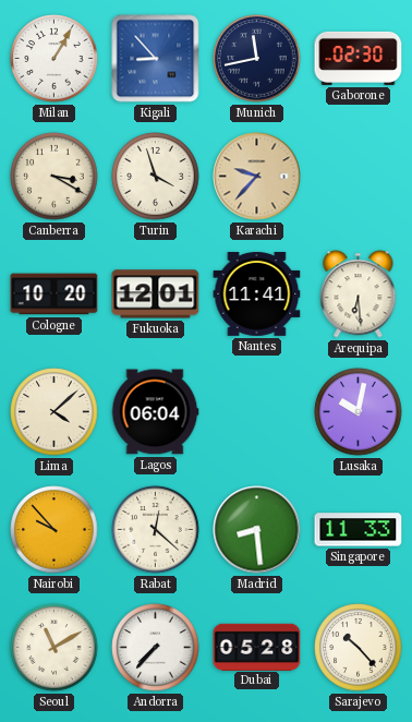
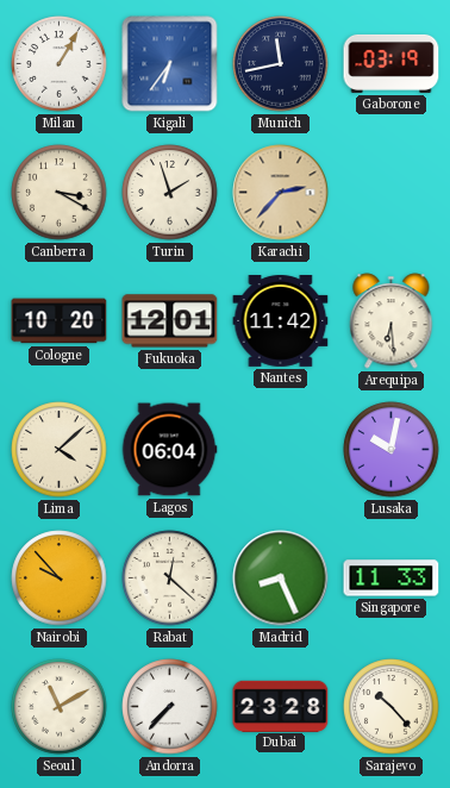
Kigali: 8:53 -> 6:36 (170, 64)
Gaborone: 02:30 -> 03:19 (392, 63)
Turin: 3:57 -> 1:57 (170, 193)
Karachi: 9:37 -> 2:37 (281, 193)
Nantes: 11:41 -> 11:42 (281, 321)
Madrid: 8:29 -> 8:26 (281, 579)
Dubai: 05:28 -> 23:28 (281, 706)
